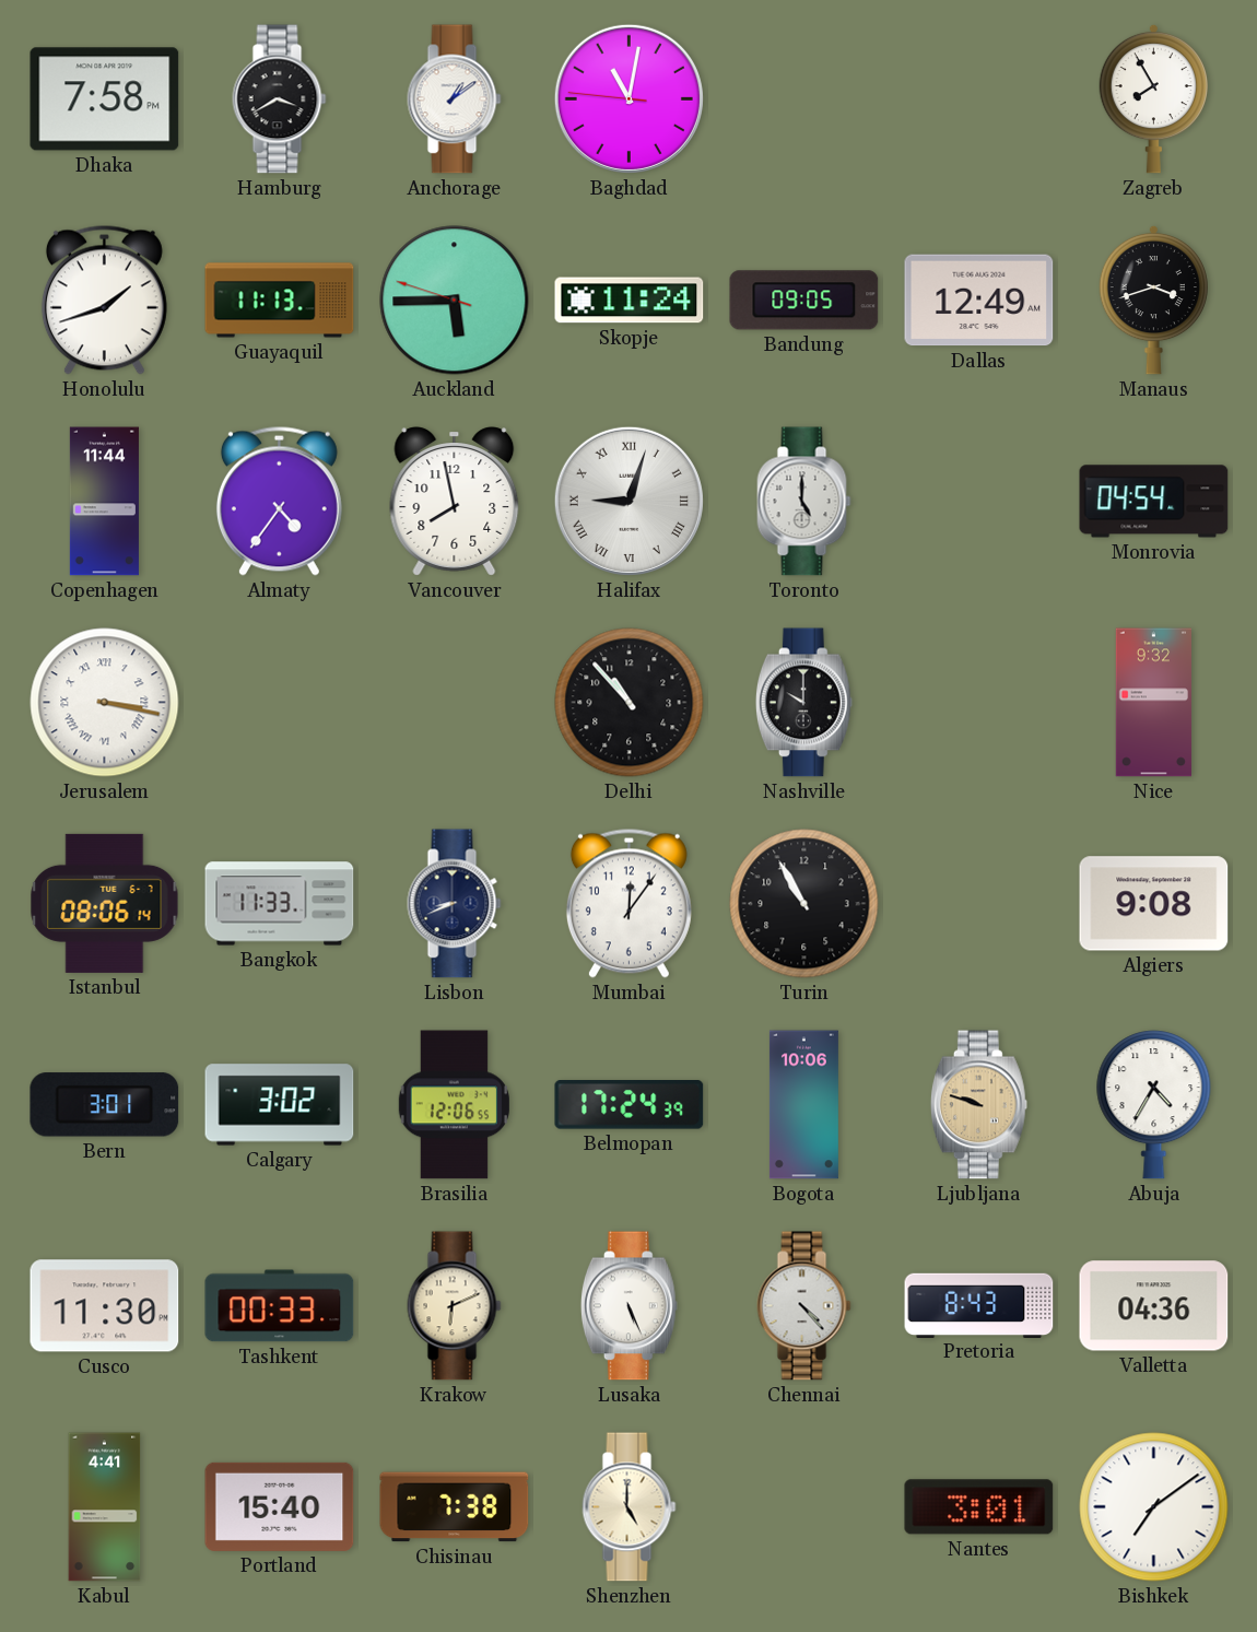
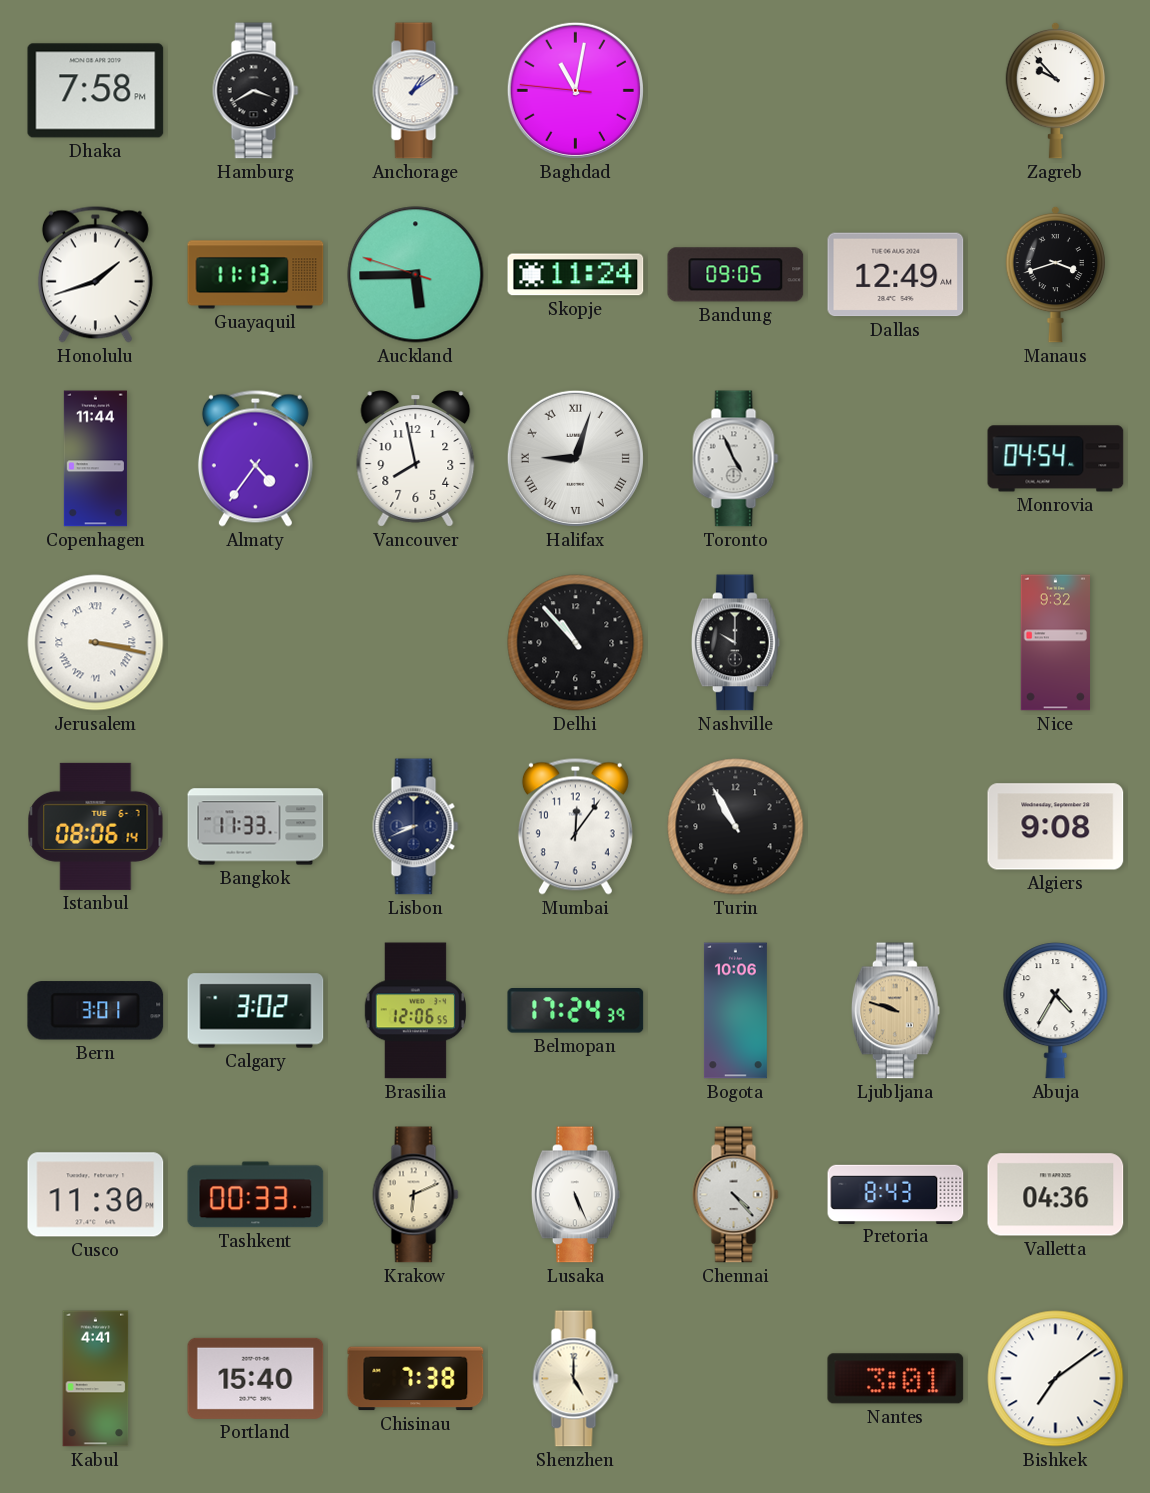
Zagreb: 7:55 -> 9:53 (1055, 90)
Toronto: 5:00 -> 4:56 (736, 459)
